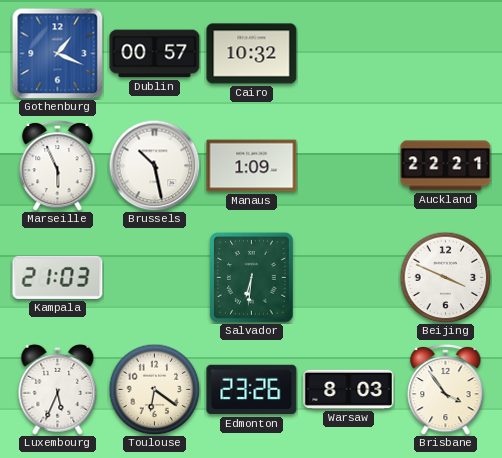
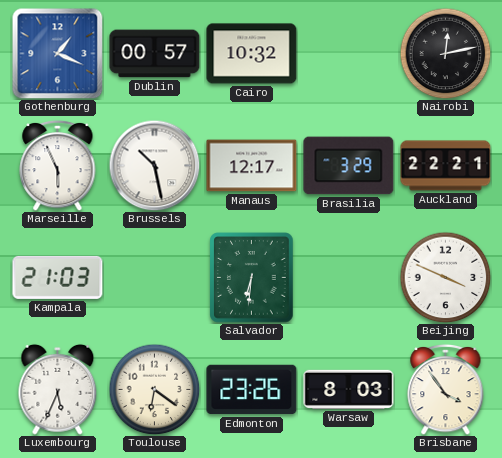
Nairobi: none -> 12:13 (445, 53)
Manaus: 1:09 -> 12:17 (252, 166)
Brasilia: none -> 3:29 (349, 166)
